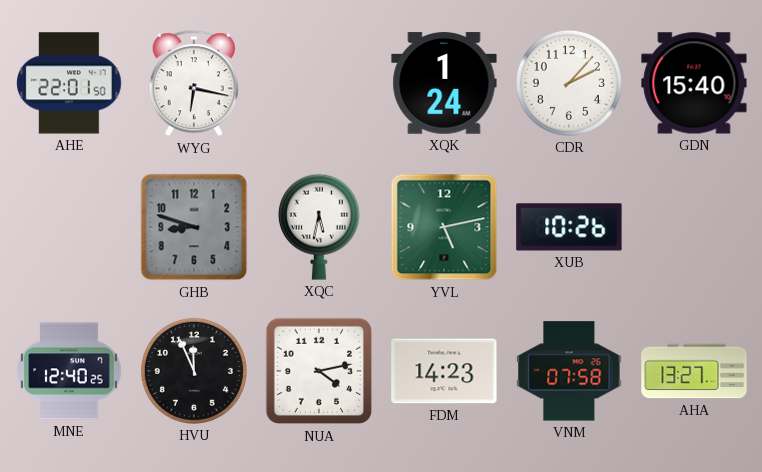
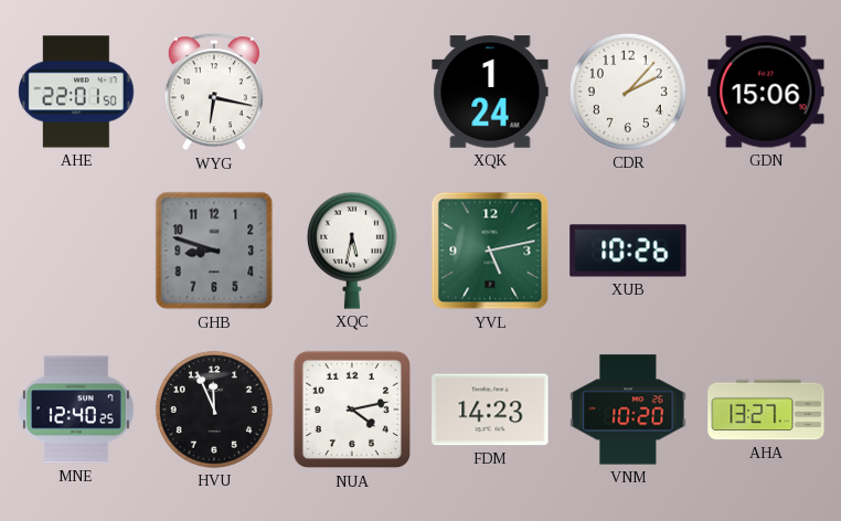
GDN: 15:40 -> 15:06 (766, 92)
VNM: 07:58 -> 10:20 (628, 410)
